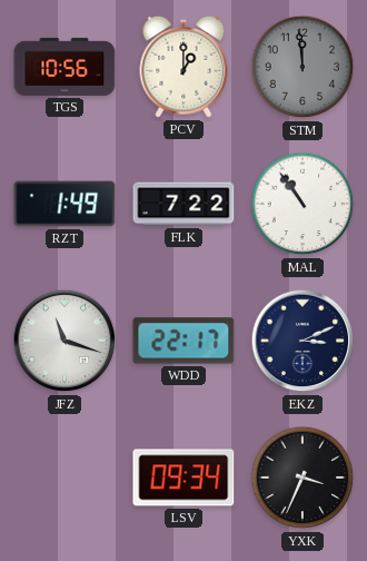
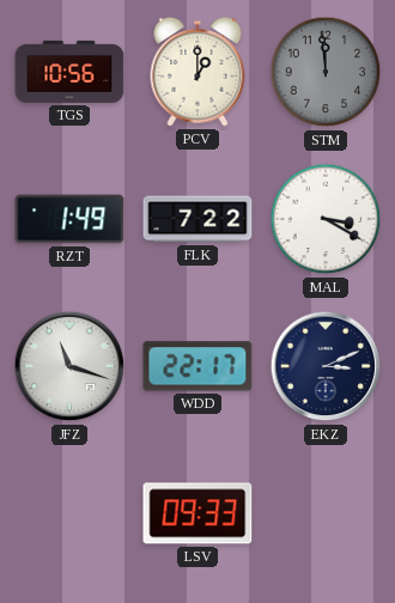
MAL: 10:54 -> 3:20 (326, 219)
LSV: 09:34 -> 09:33 (197, 513)
YXK: 3:34 -> none (302, 478)
